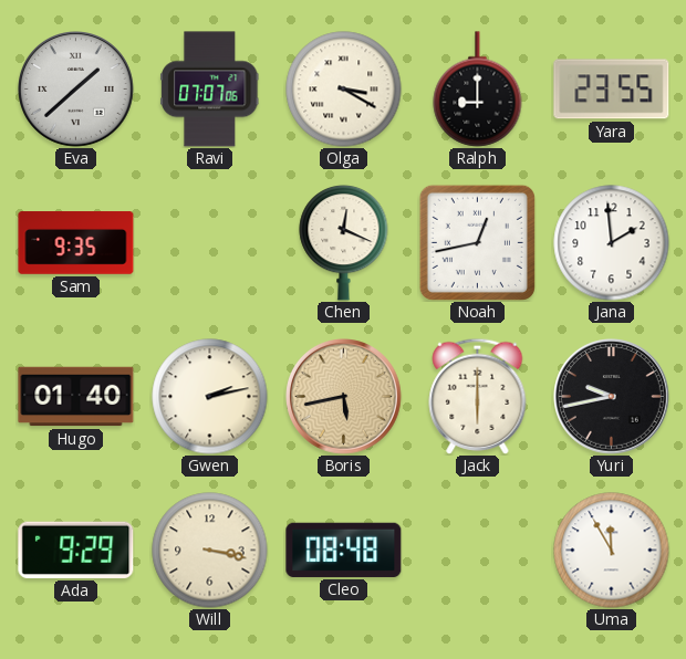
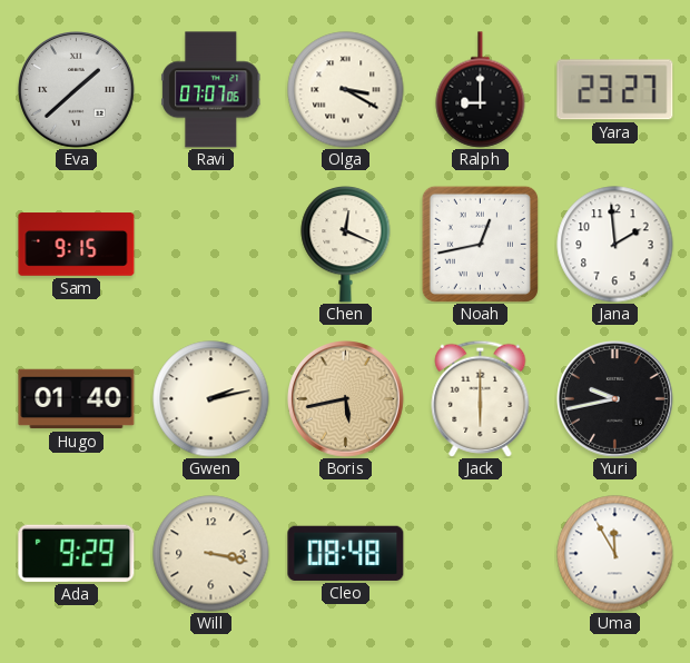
Yara: 23:55 -> 23:27 (615, 90)
Sam: 9:35 -> 9:15 (77, 245)
